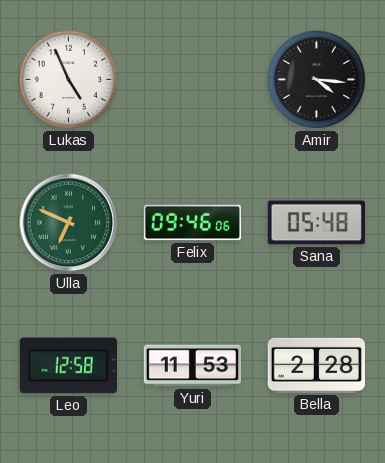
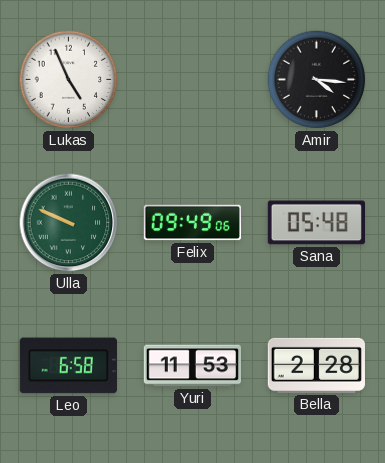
Ulla: 6:49 -> 9:49 (69, 223)
Felix: 09:46 -> 09:49 (193, 223)
Leo: 12:58 -> 6:58 (68, 366)
